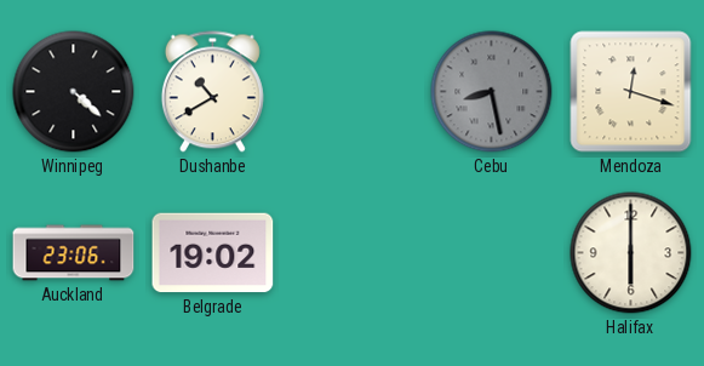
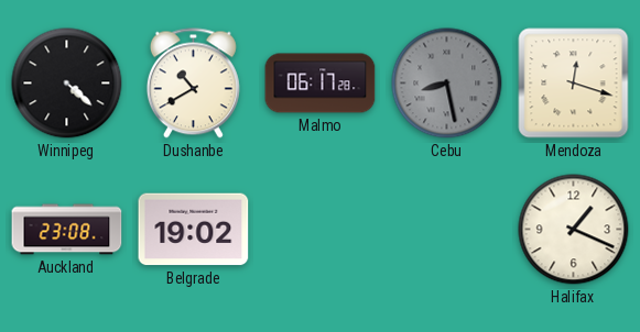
Malmo: none -> 06:17 (321, 84)
Auckland: 23:06 -> 23:08 (67, 230)
Halifax: 6:00 -> 1:19 (574, 230)
